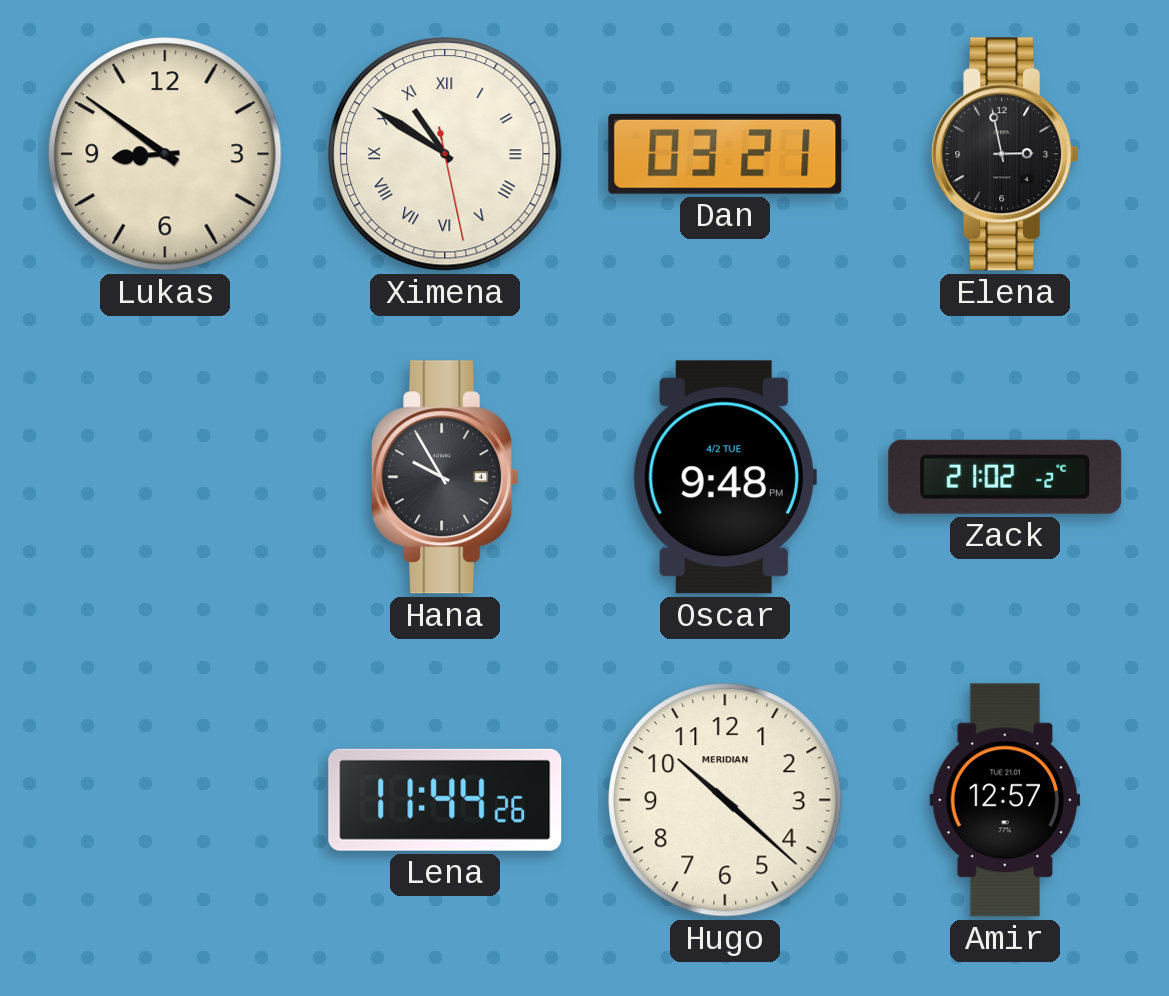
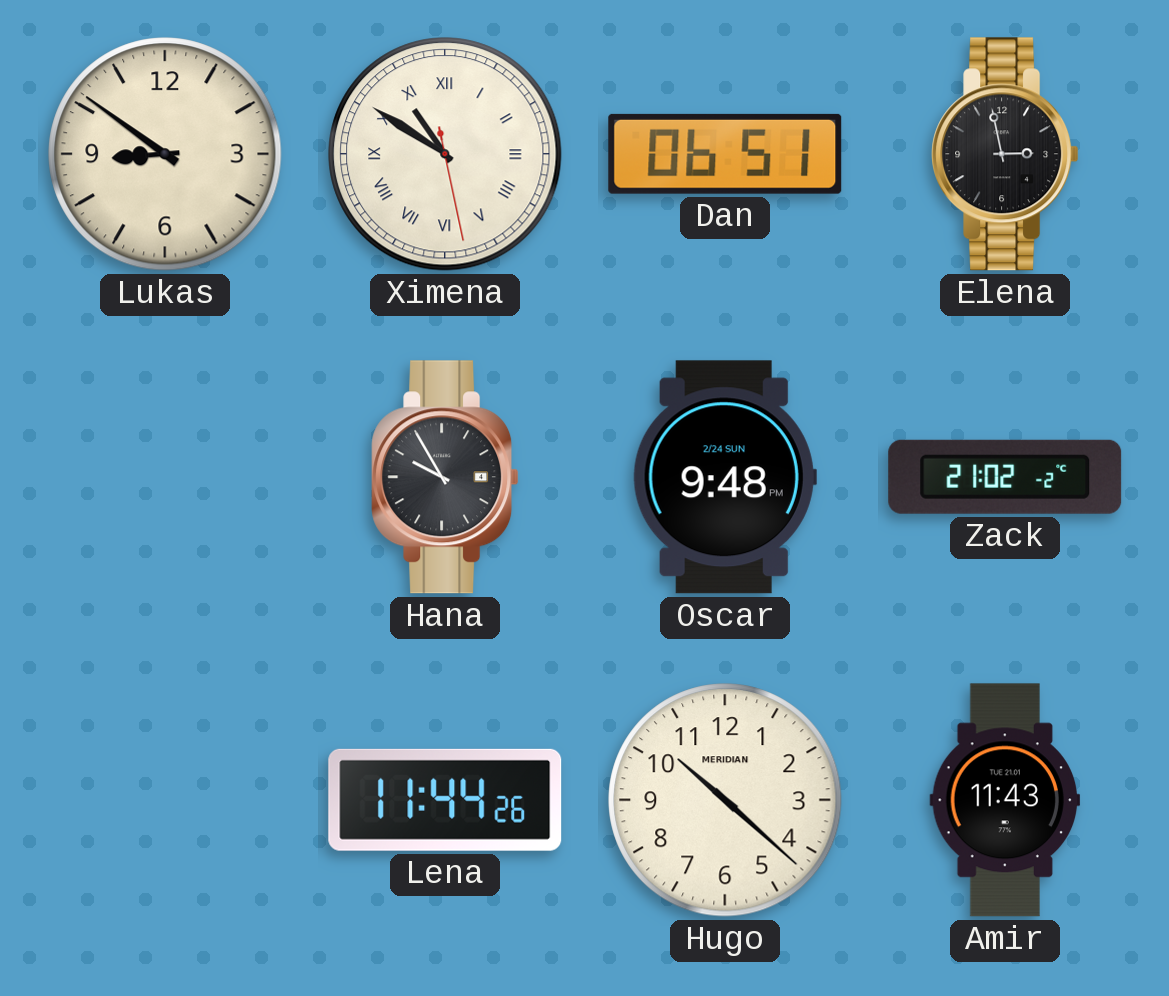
Dan: 03:21 -> 06:51 (725, 154)
Oscar date: 4/2 TUE -> 2/24 SUN (725, 477)
Amir: 12:57 -> 11:43 (1005, 800)
